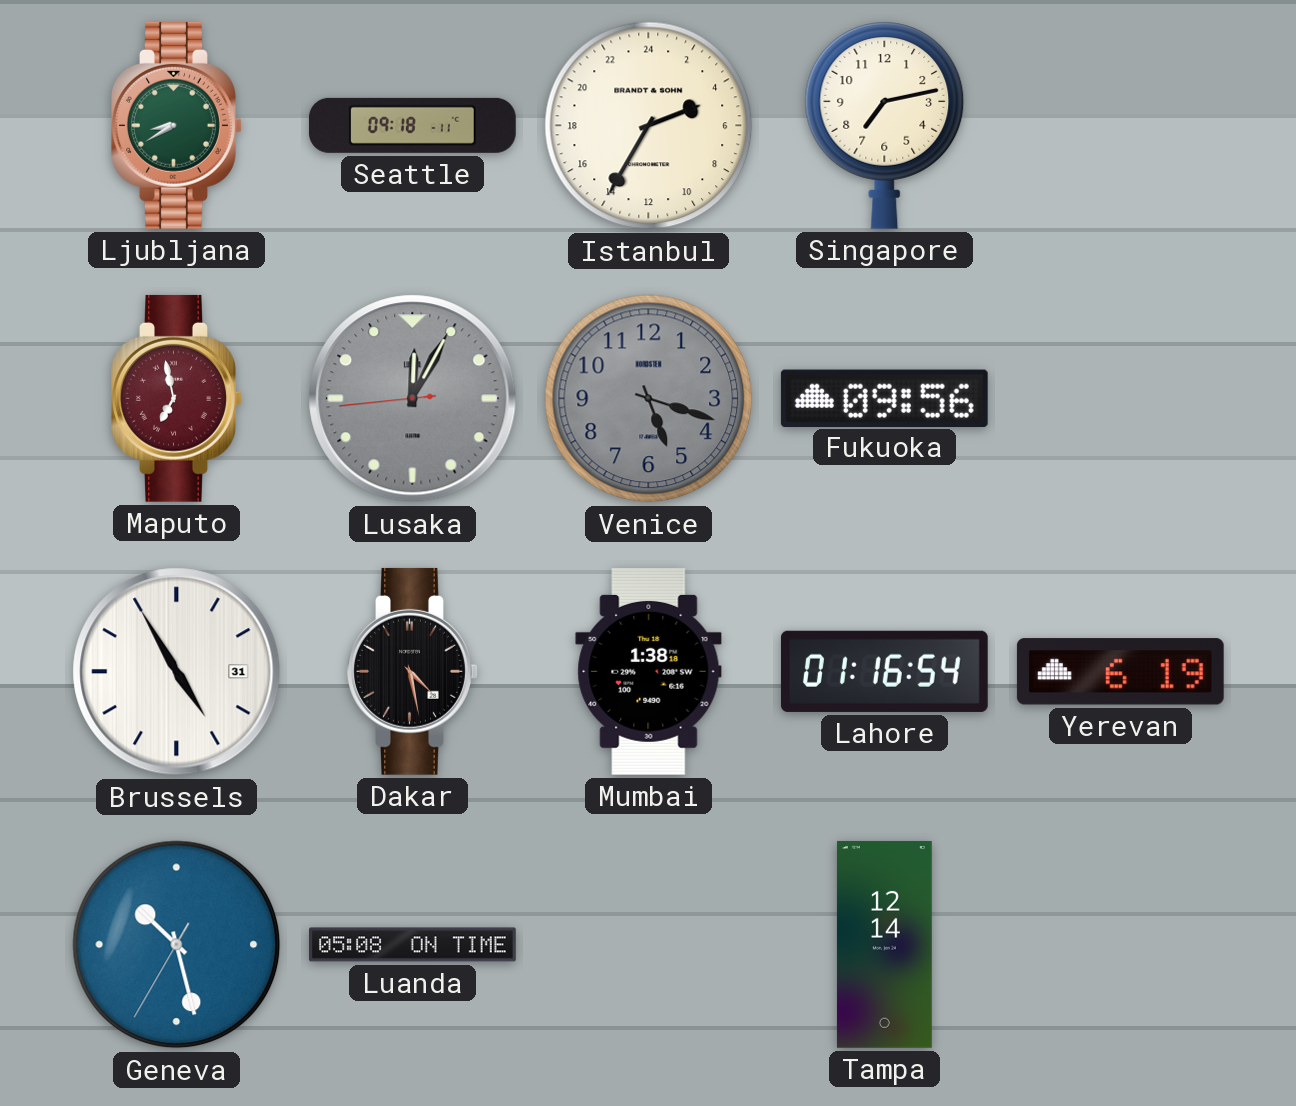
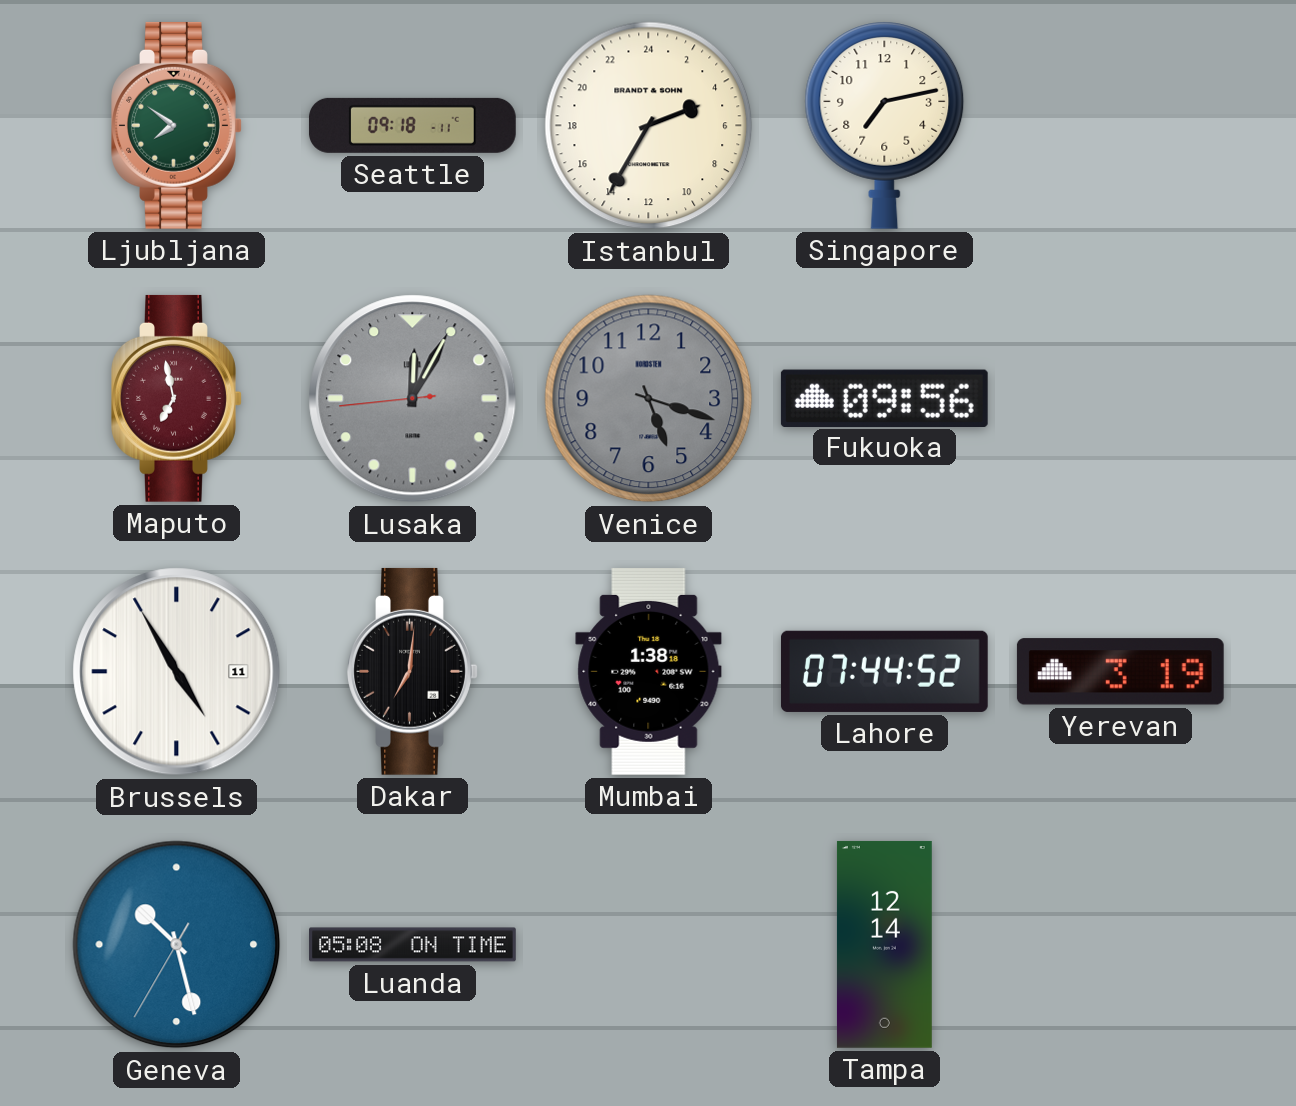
Ljubljana: 8:40 -> 7:51 (177, 125)
Brussels date: 31 -> 11 (177, 672)
Dakar: 4:28 -> 7:01 (413, 671)
Lahore: 01:16 -> 07:44 (884, 671)
Yerevan: 6:19 -> 3:19 (1120, 672)
